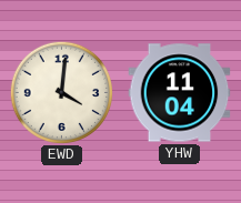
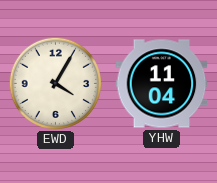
EWD: 4:01 -> 4:05 (55, 83)
